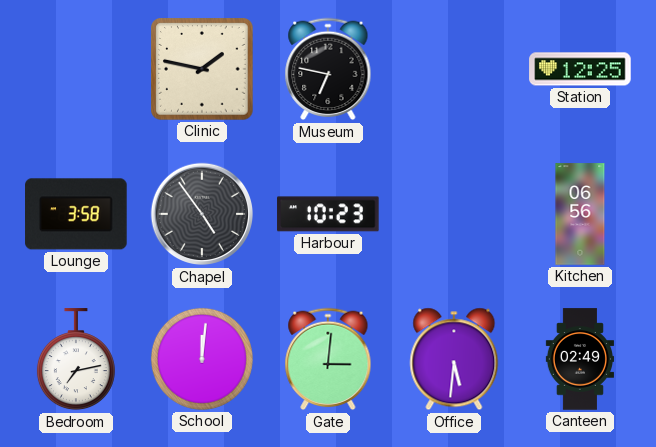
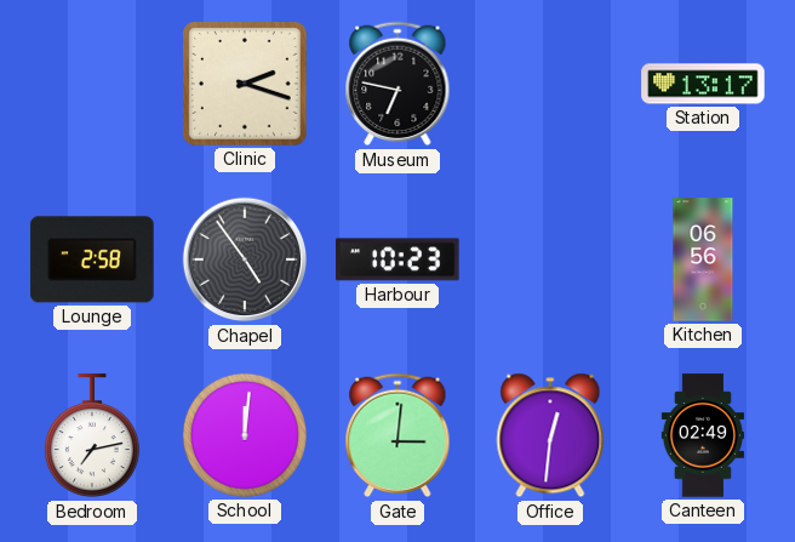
Clinic: 1:47 -> 2:18 (245, 84)
Station: 12:25 -> 13:17 (703, 84)
Lounge: 3:58 -> 2:58 (92, 259)
Office: 5:31 -> 12:31 (550, 435)
